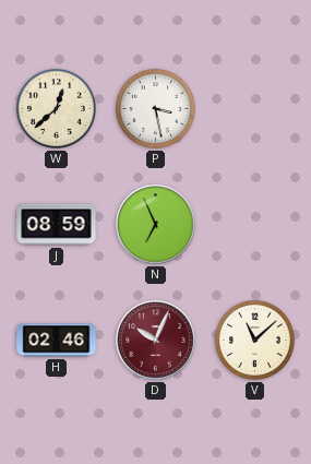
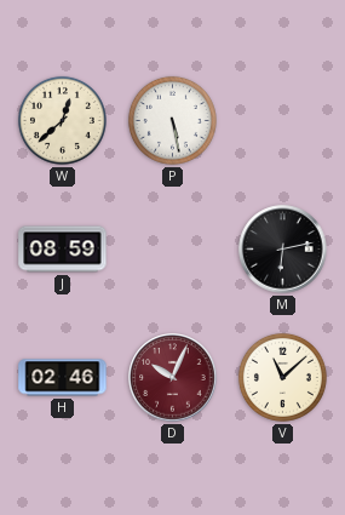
P: 3:28 -> 5:28 (172, 120)
N: 6:56 -> none (156, 225)
M: none -> 6:13 (283, 250)
